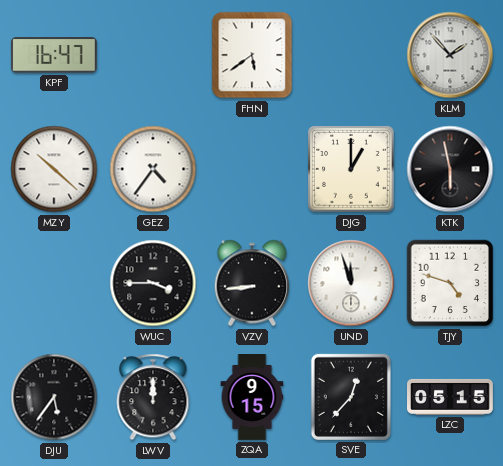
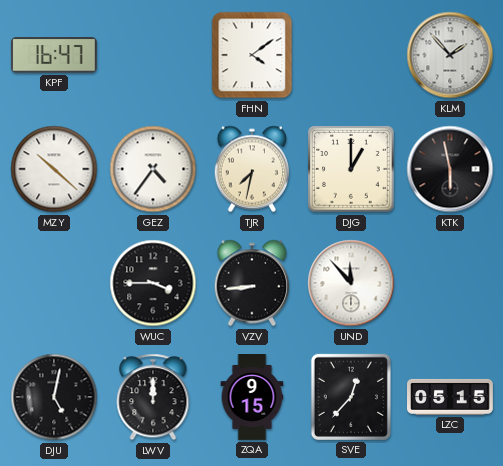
FHN: 5:39 -> 4:09 (252, 55)
TJR: none -> 7:32 (252, 169)
UND: 11:57 -> 11:53 (351, 283)
TJY: 4:48 -> none (450, 283)
DJU: 5:36 -> 5:02 (54, 397)
